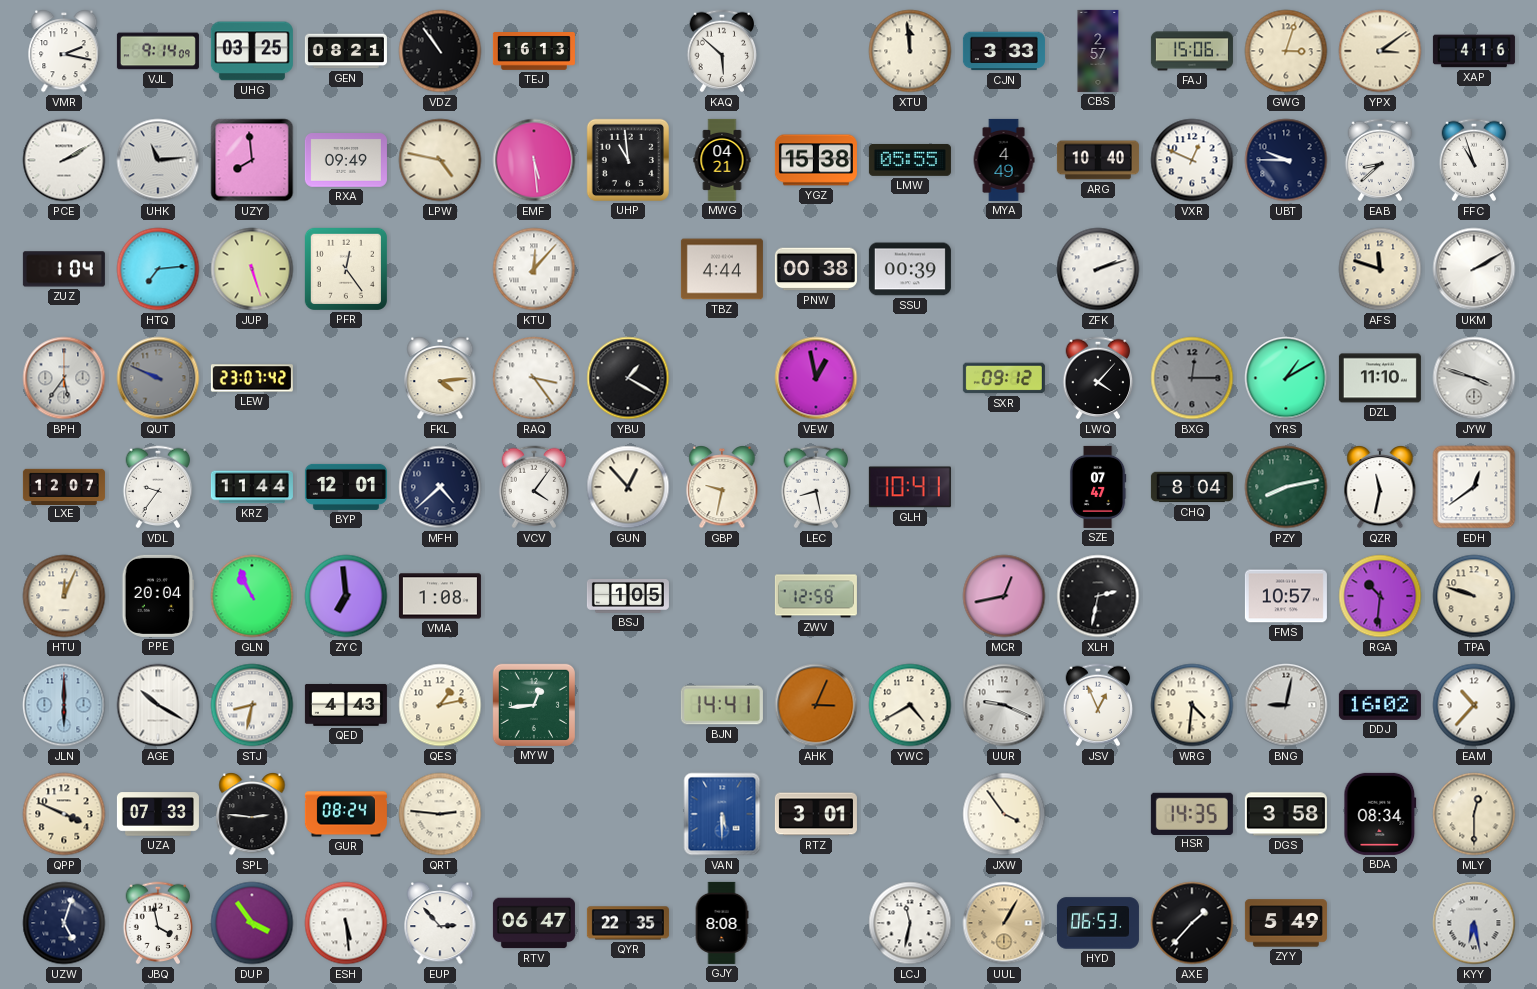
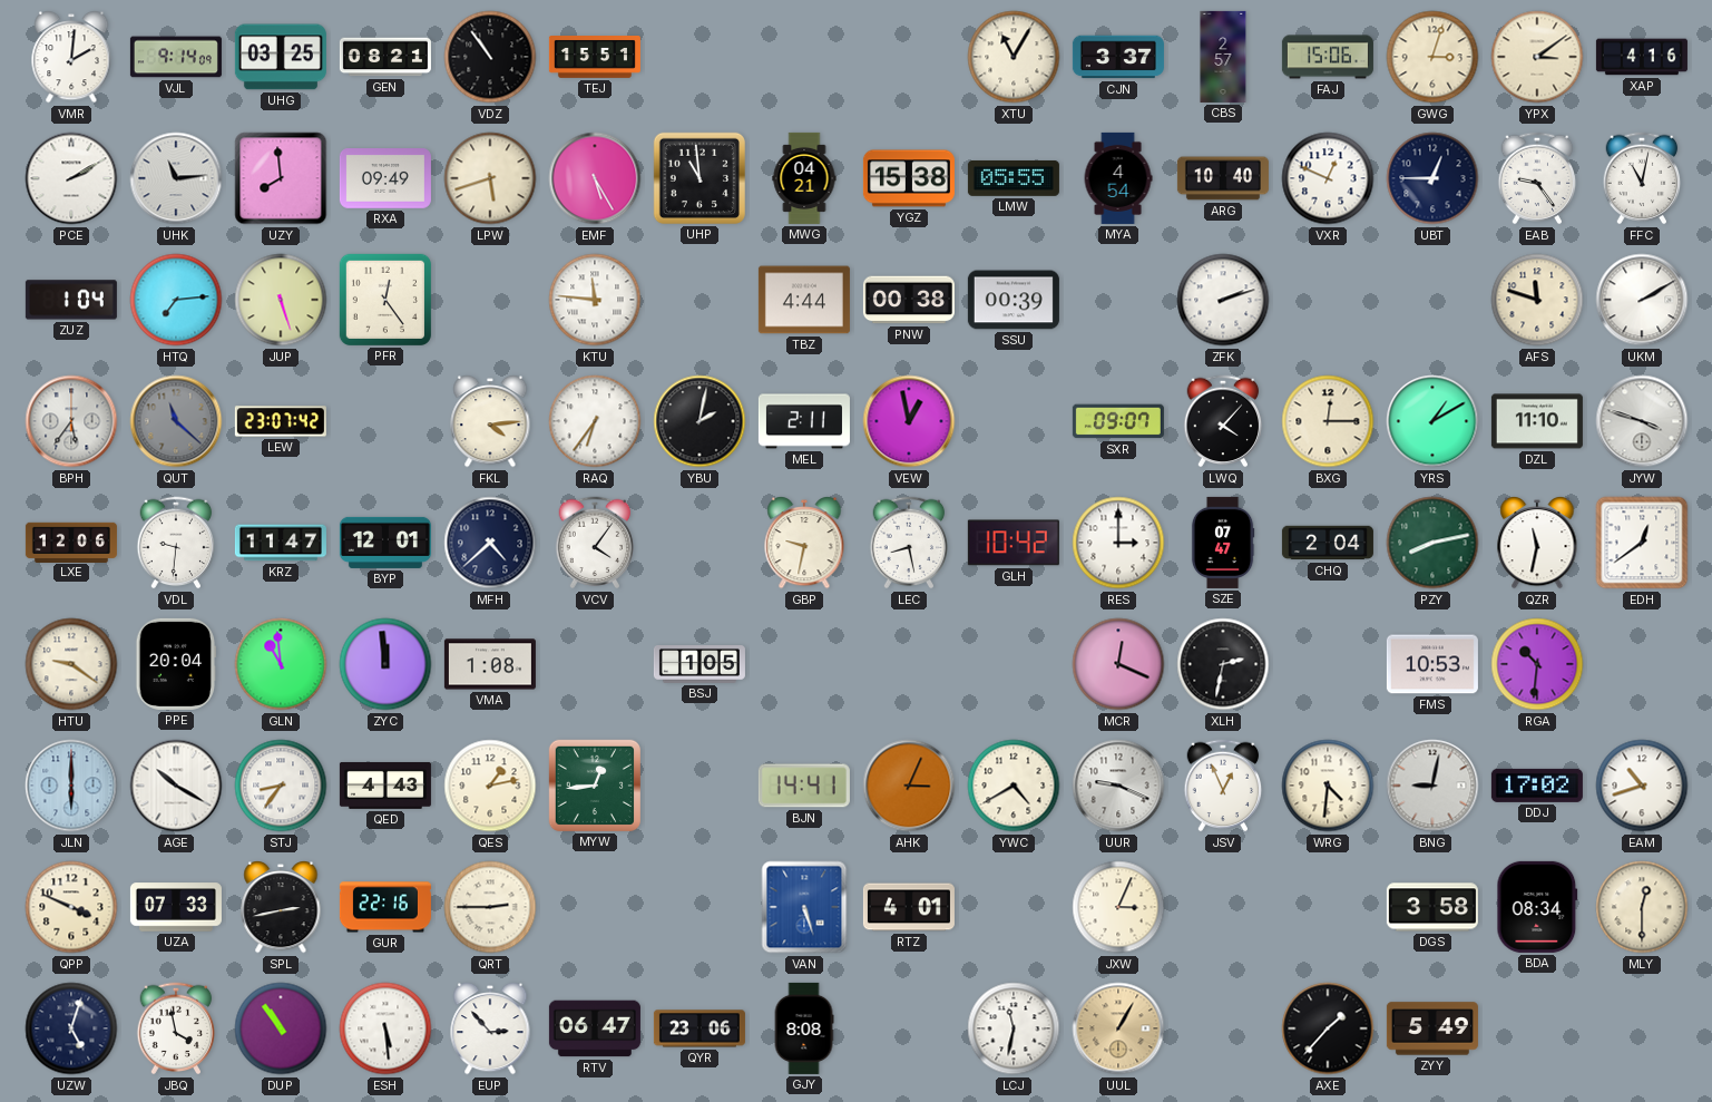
VMR: 2:17 -> 2:01 (71, 58)
TEJ: 16:13 -> 15:51 (595, 58)
KAQ: 5:52 -> none (722, 51)
XTU: 11:59 -> 11:05 (1014, 57)
CJN: 3:33 -> 3:37 (1118, 57)
LPW: 4:47 -> 5:42 (490, 178)
EMF: 5:29 -> 5:25 (595, 178)
MYA: 4:49 -> 4:54 (1118, 178)
UBT: 9:45 -> 12:45 (1432, 178)
EAB: 8:38 -> 9:24 (1537, 178)
FFC: 10:57 -> 11:02 (1642, 178)
KTU: 12:07 -> 11:46 (595, 300)
QUT: 9:49 -> 11:22 (176, 421)
RAQ: 3:24 -> 6:36 (595, 421)
YBU: 1:20 -> 2:02 (700, 421)
MEL: none -> 2:11 (804, 421)
SXR: 09:12 -> 09:07 (1118, 421)
BXG dial: grey -> cream (1328, 421)
LXE: 12:07 -> 12:06 (71, 542)
VDL: 9:36 -> 9:31 (176, 543)
KRZ: 11:44 -> 11:47 (281, 543)
GUN: 12:53 -> none (628, 487)
GLH: 10:41 -> 10:42 (1014, 543)
RES: none -> 3:00 (1118, 543)
CHQ: 8:04 -> 2:04 (1328, 543)
HTU: 12:04 -> 9:21 (71, 664)
GLN: 10:56 -> 10:59 (281, 664)
ZYC: 6:59 -> 11:59 (385, 664)
ZWV: 12:58 -> none (816, 596)
MCR: 12:43 -> 12:19 (1118, 664)
FMS: 10:57 -> 10:53 (1432, 664)
TPA: 9:48 -> none (1474, 596)
STJ: 8:32 -> 8:36 (281, 786)
DDJ: 16:02 -> 17:02 (1537, 786)
EAM: 10:37 -> 10:42 (1642, 786)
SPL: 2:46 -> 2:43 (281, 908)
GUR: 08:24 -> 22:16 (385, 907)
QRT: 2:46 -> 2:45 (490, 907)
VAN: 5:30 -> 5:27 (804, 907)
RTZ: 3:01 -> 4:01 (909, 907)
JXW: 3:54 -> 3:04 (1118, 907)
HSR: 14:35 -> none (1192, 813)
DUP: 3:54 -> 10:54 (281, 1028)
QYR: 22:35 -> 23:06 (700, 1028)
HYD: 06:53 -> none (1098, 923)
KYY: 6:28 -> none (1474, 923)
